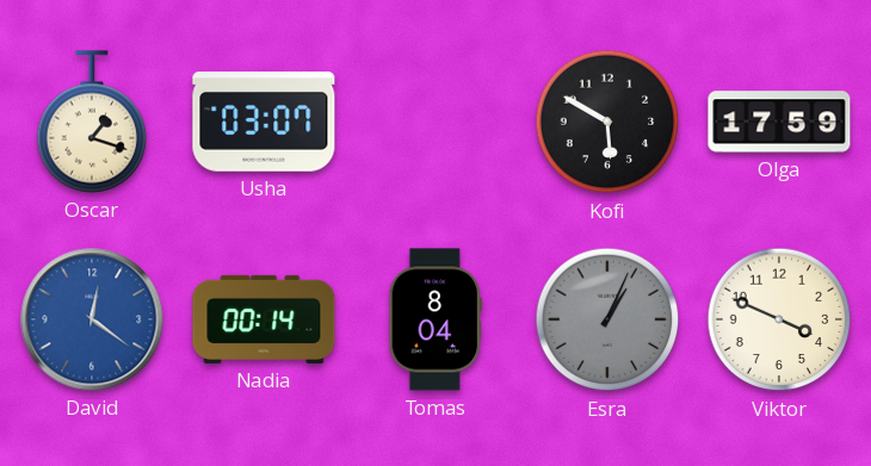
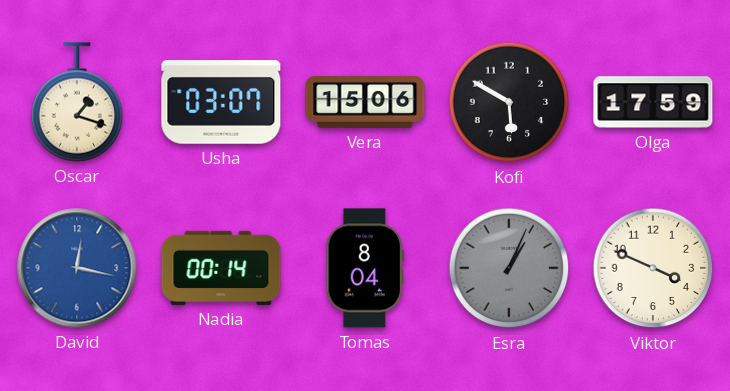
Vera: none -> 15:06 (365, 102)
David: 12:21 -> 12:17 (77, 268)
